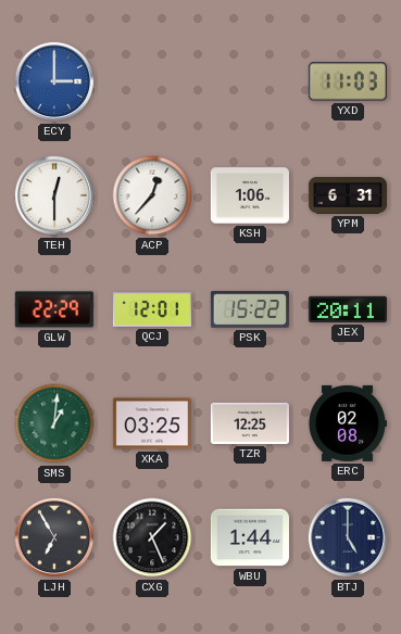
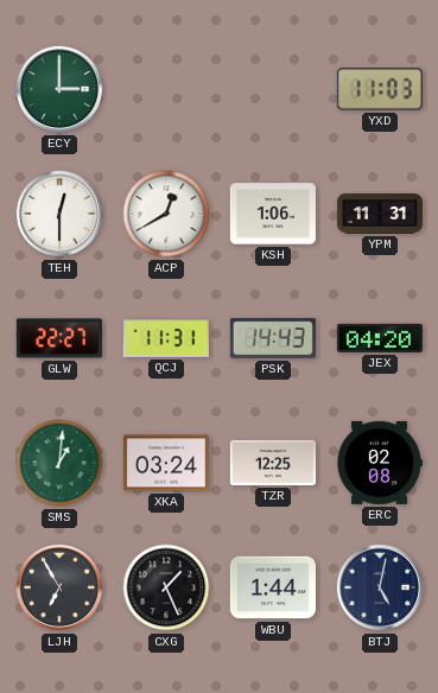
ECY dial: blue -> green (59, 89)
ACP: 12:37 -> 12:40 (166, 214)
YPM: 6:31 -> 11:31 (380, 214)
GLW: 22:29 -> 22:27 (59, 338)
QCJ: 12:01 -> 11:31 (166, 338)
PSK: 15:22 -> 14:43 (273, 338)
JEX: 20:11 -> 04:20 (380, 338)
XKA: 03:25 -> 03:24 (166, 463)
BTJ: 5:00 -> 5:02 (380, 587)
